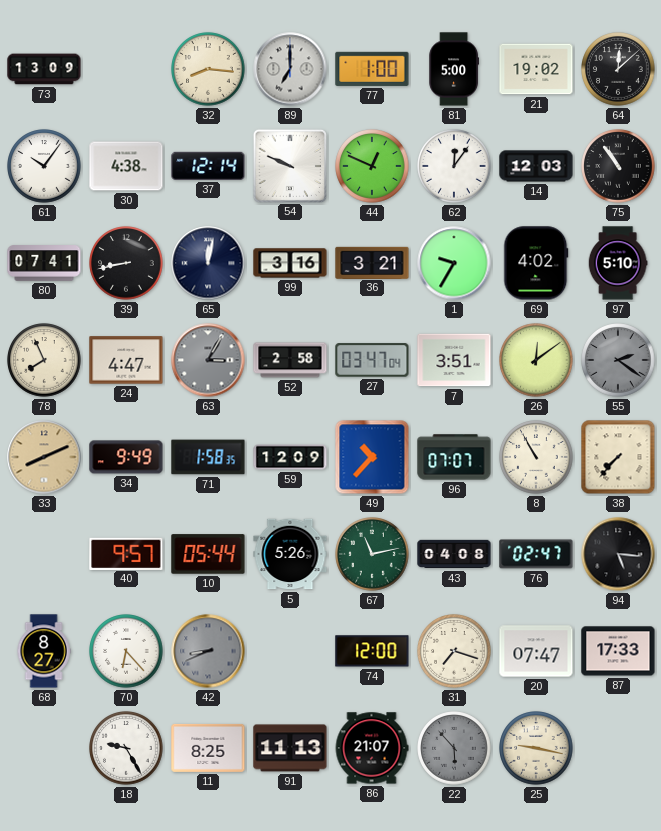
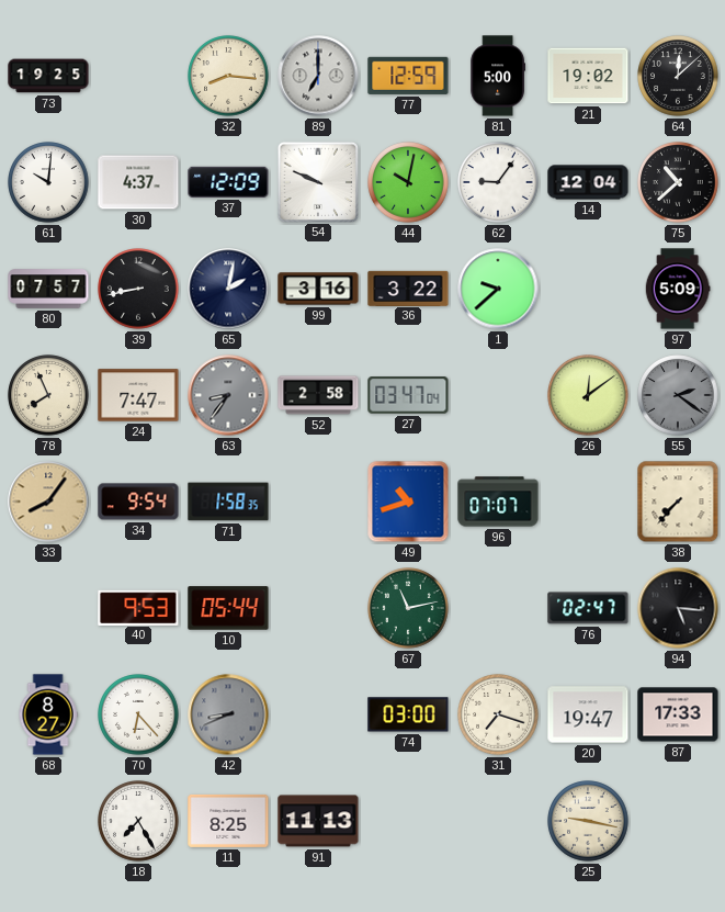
73: 13:09 -> 19:25 (48, 76)
77: 1:00 -> 12:59 (408, 76)
61: 10:06 -> 10:01 (48, 182)
30: 4:38 -> 4:37 (138, 182)
37: 12:14 -> 12:09 (228, 182)
44: 12:49 -> 10:02 (408, 182)
62: 12:06 -> 9:06 (498, 182)
14: 12:03 -> 12:04 (588, 182)
75: 10:54 -> 10:38 (678, 182)
80: 07:41 -> 07:57 (48, 289)
65: 12:02 -> 2:02 (228, 289)
36: 3:21 -> 3:22 (408, 288)
1: 9:35 -> 9:38 (498, 289)
69: 4:02 -> none (536, 263)
97: 5:10 -> 5:09 (678, 289)
24: 4:47 -> 7:47 (138, 395)
63: 3:05 -> 8:36 (228, 395)
7: 3:51 -> none (454, 360)
33: 8:11 -> 8:06 (48, 502)
34: 9:49 -> 9:54 (138, 502)
59: 12:09 -> none (290, 457)
49: 10:37 -> 10:42 (408, 502)
8: 10:55 -> none (536, 457)
40: 9:57 -> 9:53 (138, 607)
5: 5:26 -> none (290, 554)
43: 04:08 -> none (454, 554)
74: 12:00 -> 03:00 (408, 714)
20: 07:47 -> 19:47 (588, 714)
18: 9:25 -> 7:25 (138, 821)
86: 21:07 -> none (372, 748)
22: 5:53 -> none (454, 748)
